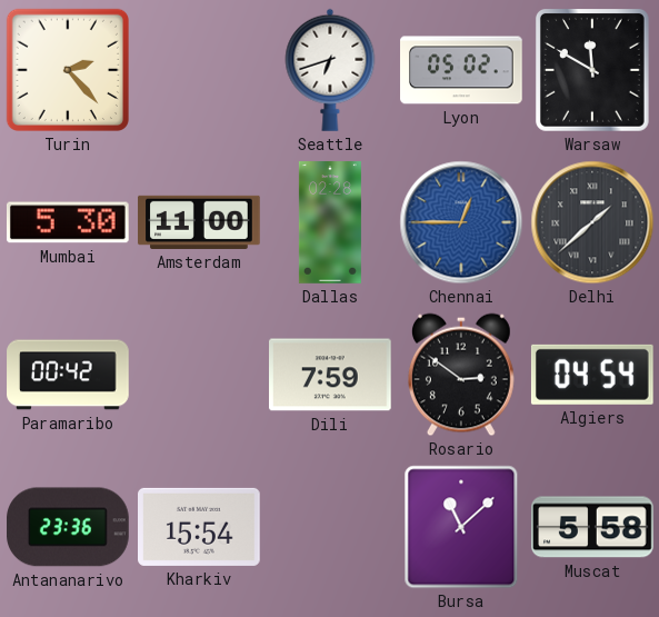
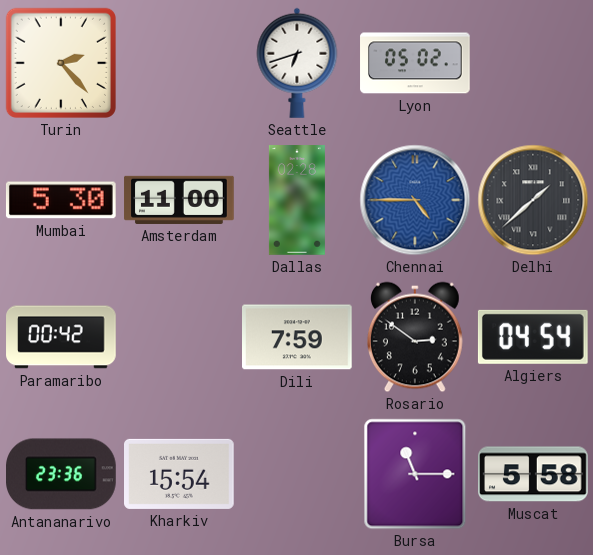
Warsaw: 11:50 -> none (592, 71)
Chennai: 12:45 -> 4:45 (415, 200)
Bursa: 11:08 -> 11:15 (415, 474)
